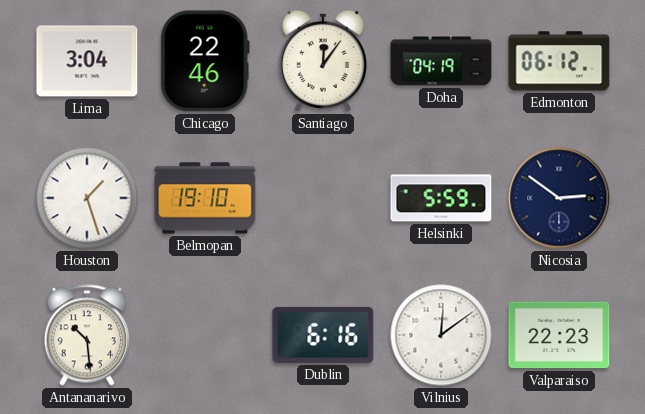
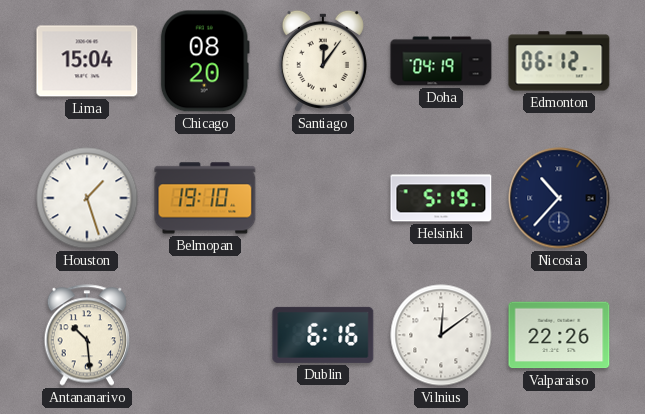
Lima: 3:04 -> 15:04 (87, 61)
Chicago: 22:46 -> 08:20 (205, 61)
Helsinki: 5:59 -> 5:19 (441, 198)
Nicosia: 2:51 -> 10:37 (559, 198)
Valparaiso: 22:23 -> 22:26 (559, 335)
